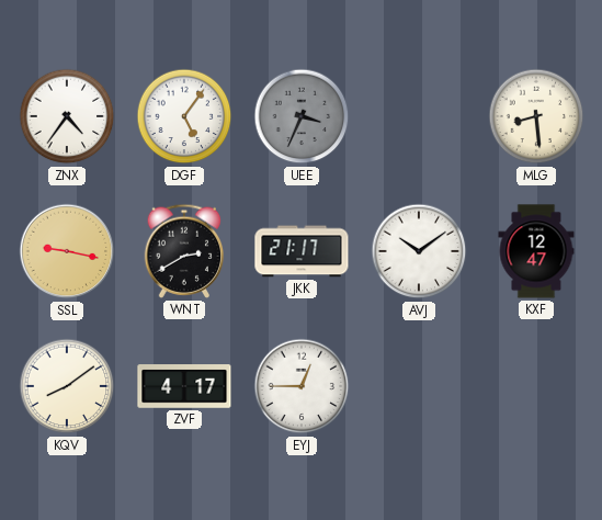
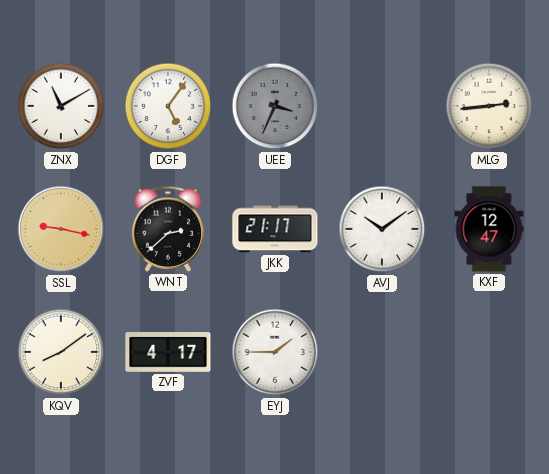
ZNX: 4:36 -> 11:10 (61, 106)
MLG: 8:29 -> 2:44 (489, 106)
WNT: 2:40 -> 2:38 (168, 229)
EYJ: 12:45 -> 1:45 (275, 352)
